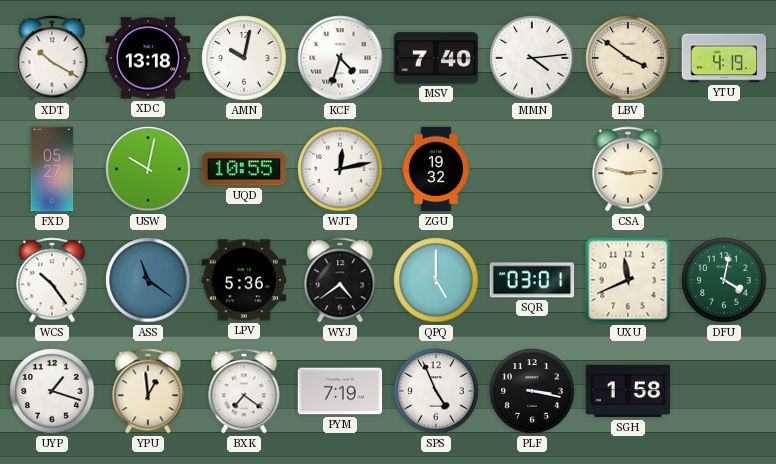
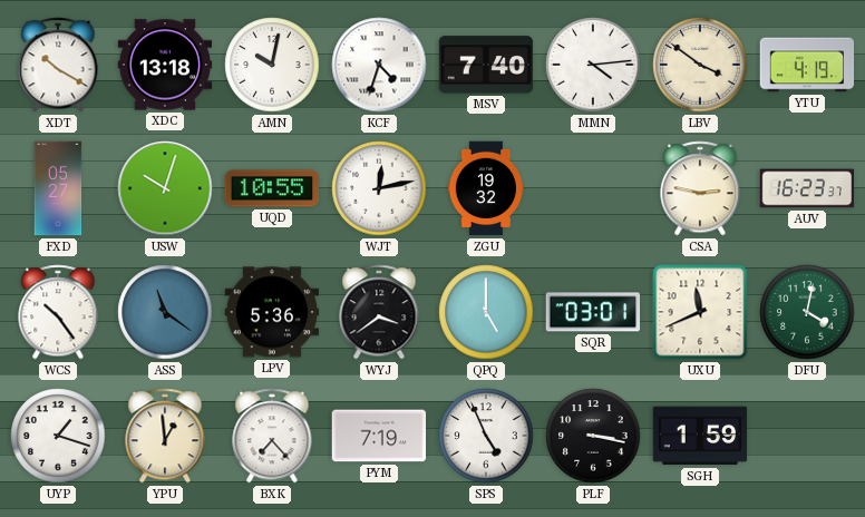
USW: 10:02 -> 10:03 (165, 188)
AUV: none -> 16:23 (807, 188)
WYJ: 4:39 -> 3:39 (379, 312)
BXK: 7:21 -> 7:23 (272, 436)
SGH: 1:58 -> 1:59 (700, 436)
